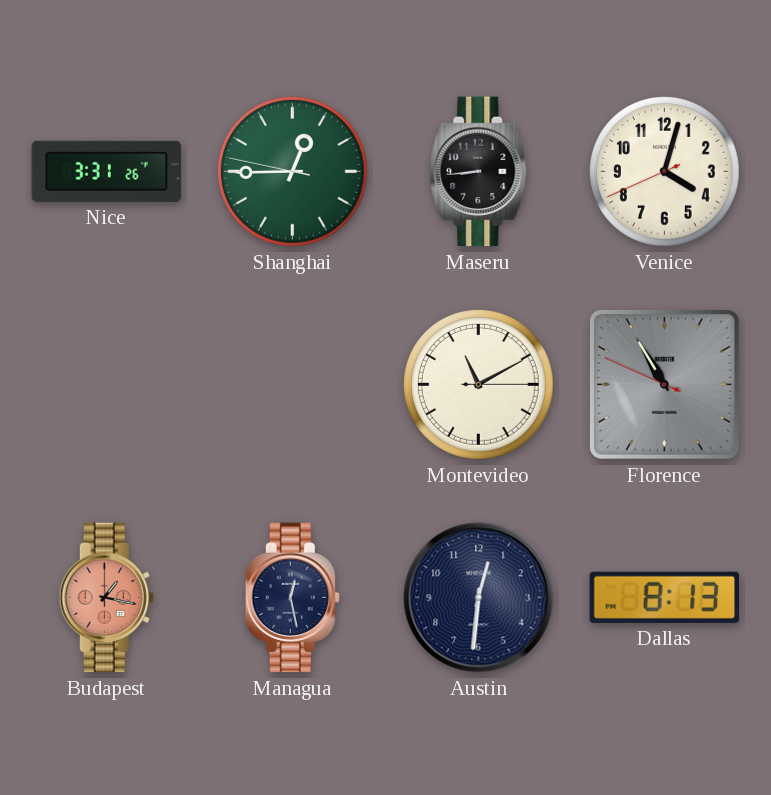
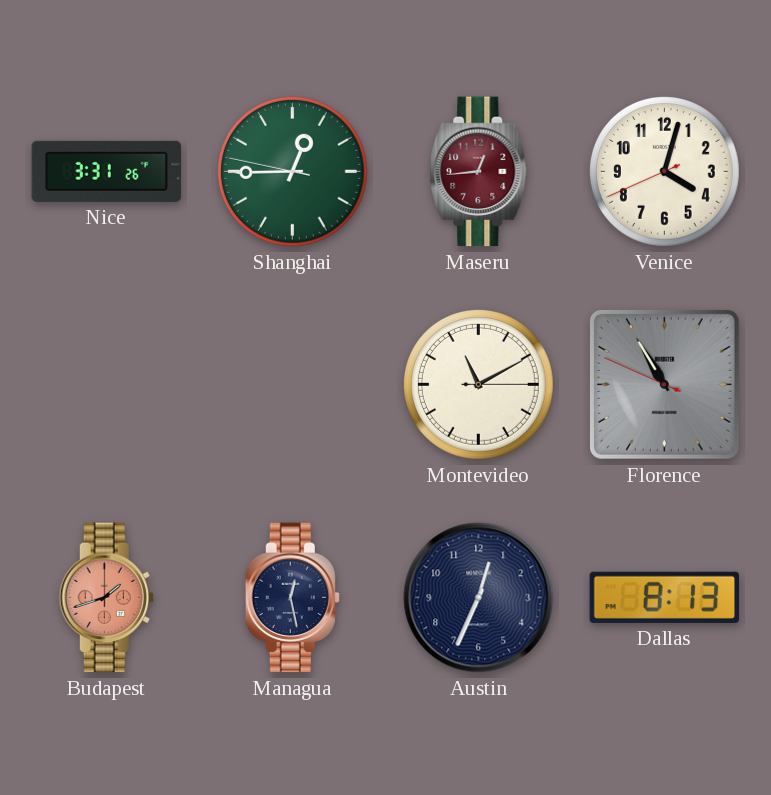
Maseru: 8:44 -> 12:44 (479, 172)
Maseru dial: black -> burgundy (479, 172)
Budapest: 1:17 -> 1:42 (106, 598)
Austin: 12:31 -> 12:34 (479, 598)
